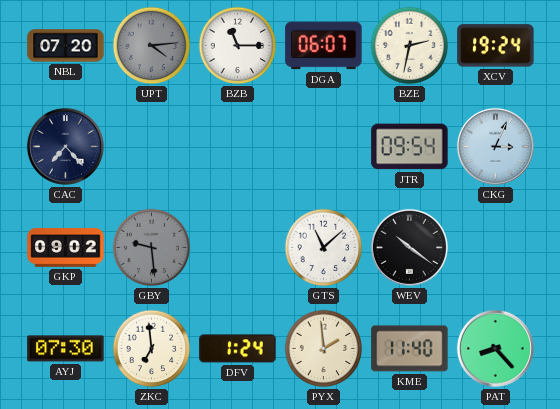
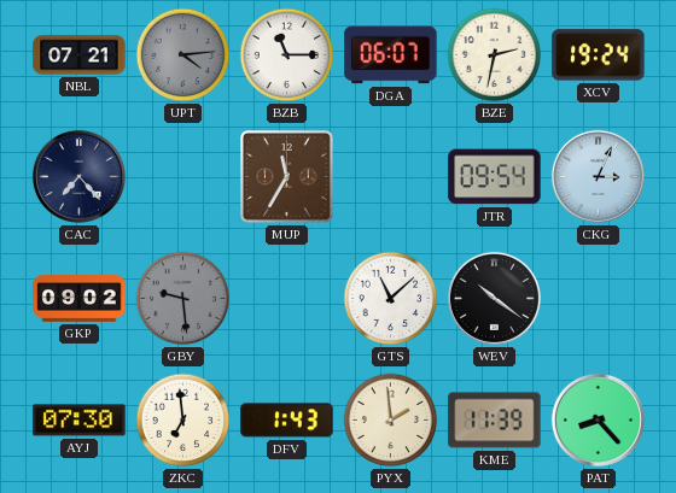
NBL: 07:20 -> 07:21 (80, 55)
MUP: none -> 11:35 (287, 177)
DFV: 1:24 -> 1:43 (287, 421)
KME: 11:40 -> 11:39 (495, 421)
